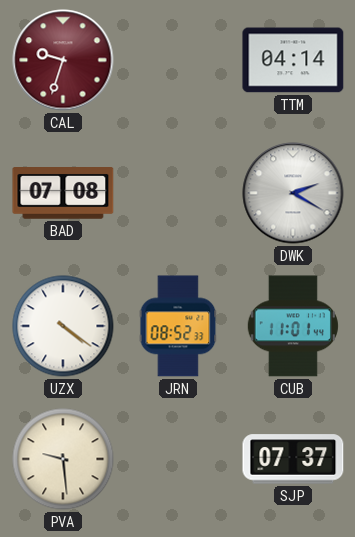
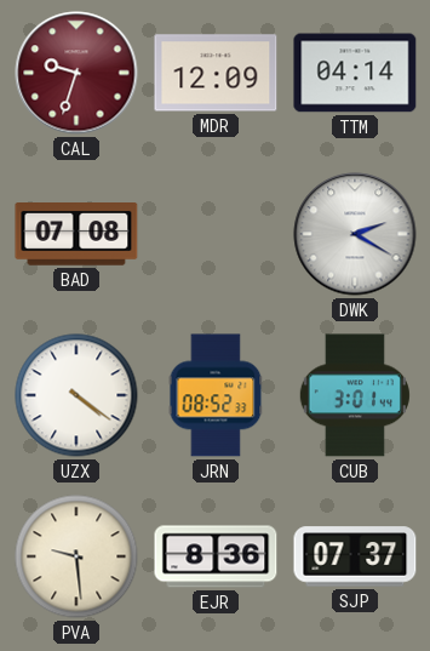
MDR: none -> 12:09 (216, 73)
CUB: 11:01 -> 3:01 (355, 395)
EJR: none -> 8:36 (216, 556)
